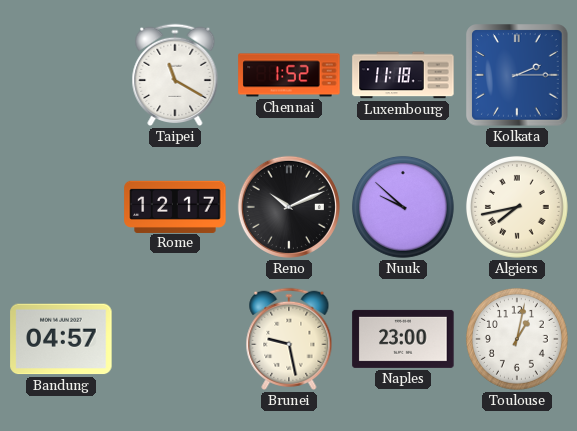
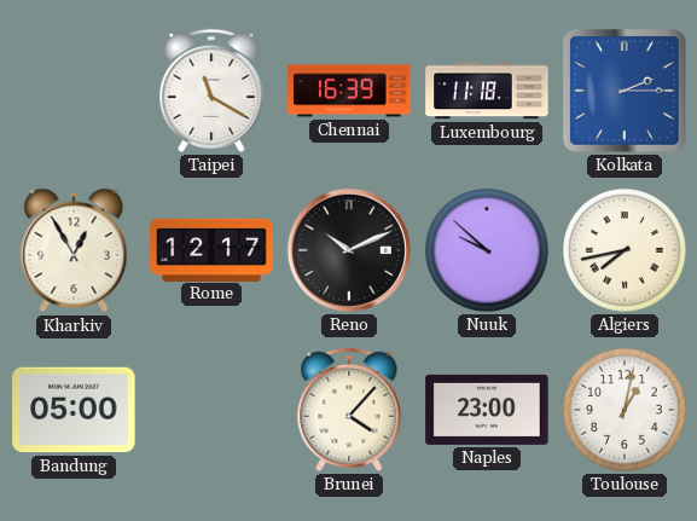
Chennai: 1:52 -> 16:39 (349, 91)
Kharkiv: none -> 12:55 (74, 250)
Bandung: 04:57 -> 05:00 (74, 410)
Brunei: 9:28 -> 4:07 (349, 410)
